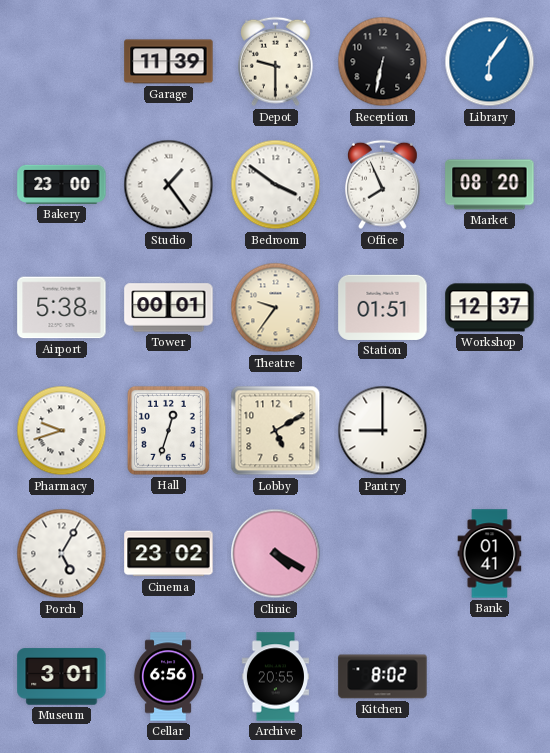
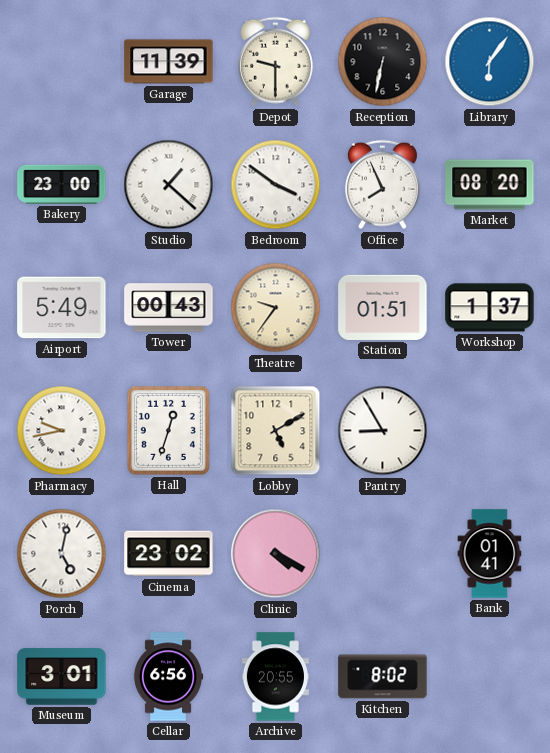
Studio: 1:24 -> 1:22 (169, 185)
Airport: 5:38 -> 5:49 (62, 308)
Tower: 00:01 -> 00:43 (169, 308)
Workshop: 12:37 -> 1:37 (490, 308)
Pharmacy: 9:42 -> 9:43 (62, 431)
Pantry: 9:00 -> 8:55 (383, 431)
Porch: 5:05 -> 5:02 (62, 554)
